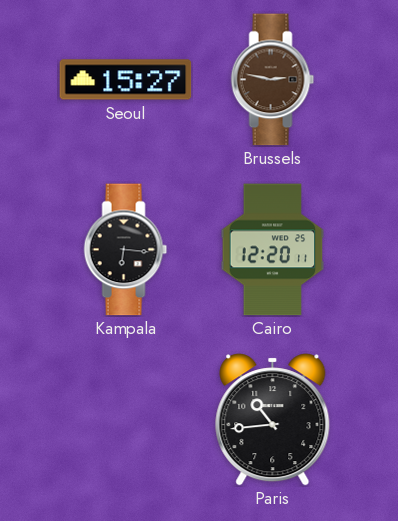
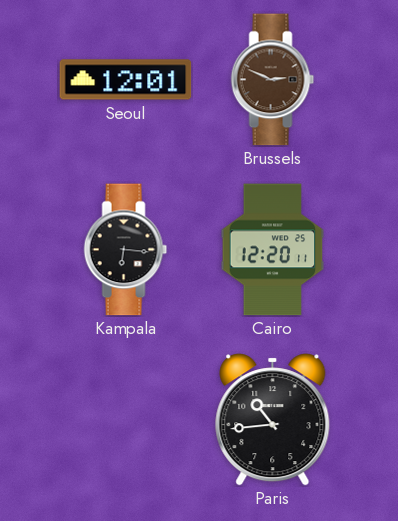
Seoul: 15:27 -> 12:01 (126, 80)
Brussels: 2:47 -> 2:49 (273, 80)
